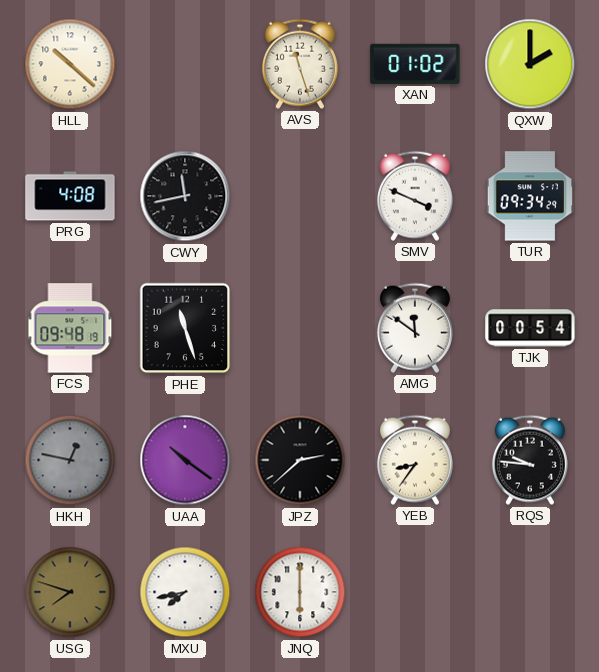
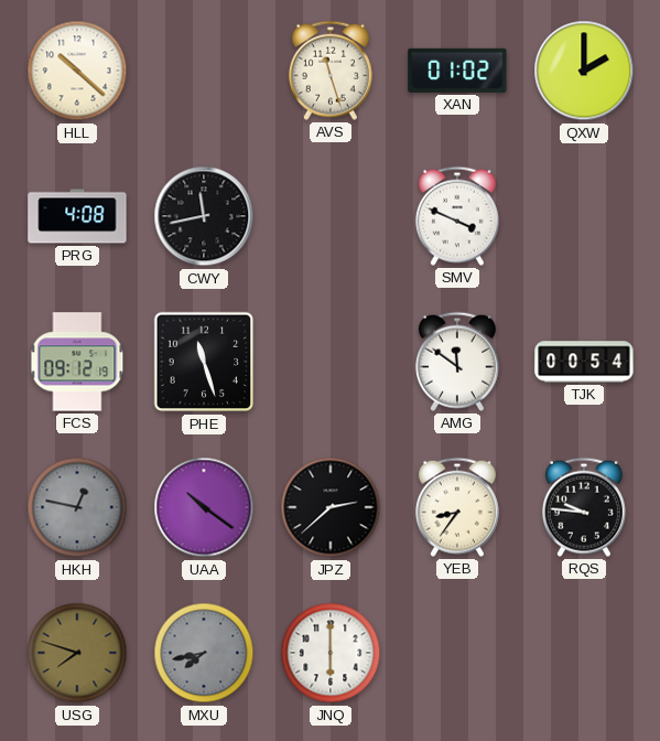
TUR: 09:34 -> none (529, 196)
FCS: 09:48 -> 09:12 (77, 362)
MXU dial: white -> grey (204, 653)
